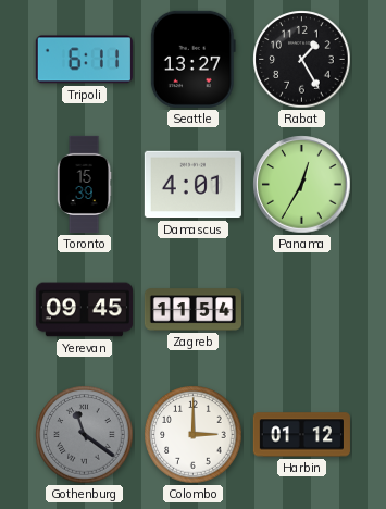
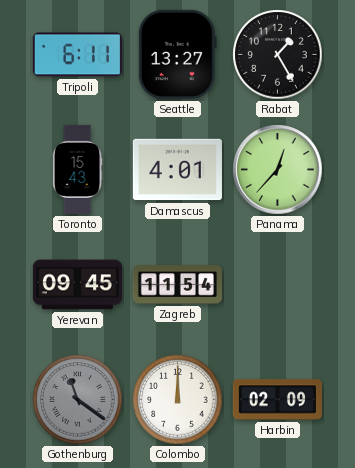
Toronto: 15:39 -> 15:43 (77, 169)
Panama: 12:35 -> 12:37 (278, 170)
Colombo: 3:00 -> 12:00 (178, 400)
Harbin: 01:12 -> 02:09 (277, 400)
